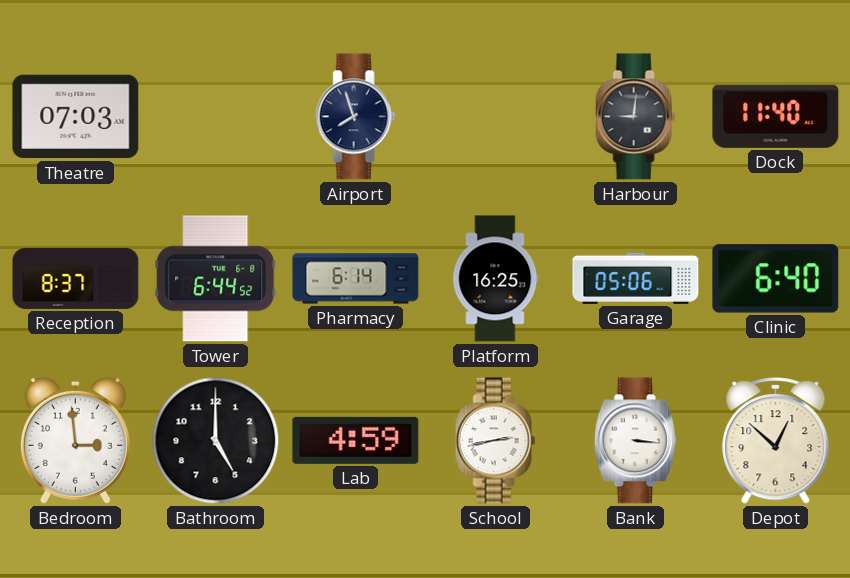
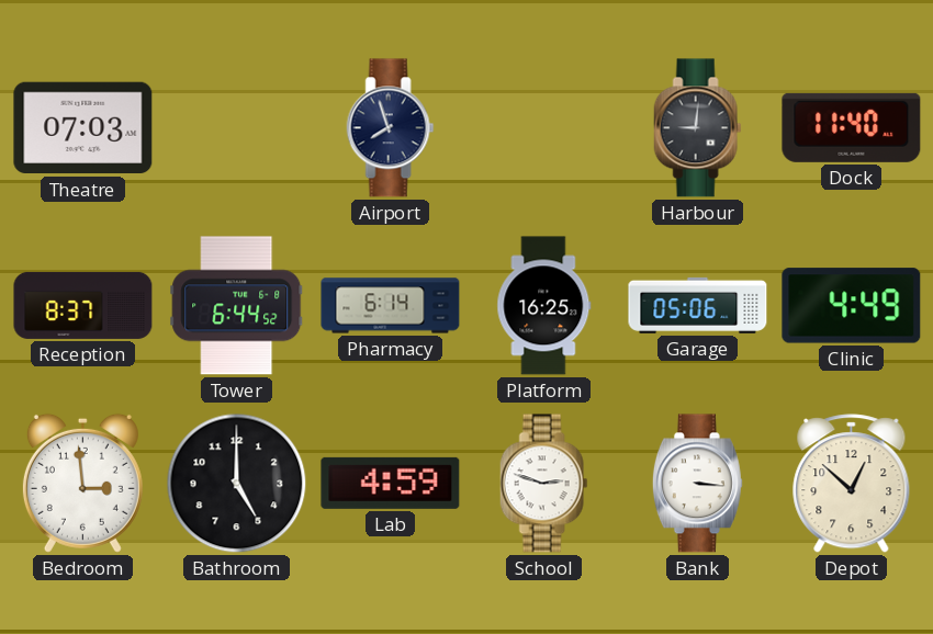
Clinic: 6:40 -> 4:49 (852, 306)
School: 2:43 -> 2:48 (544, 484)
